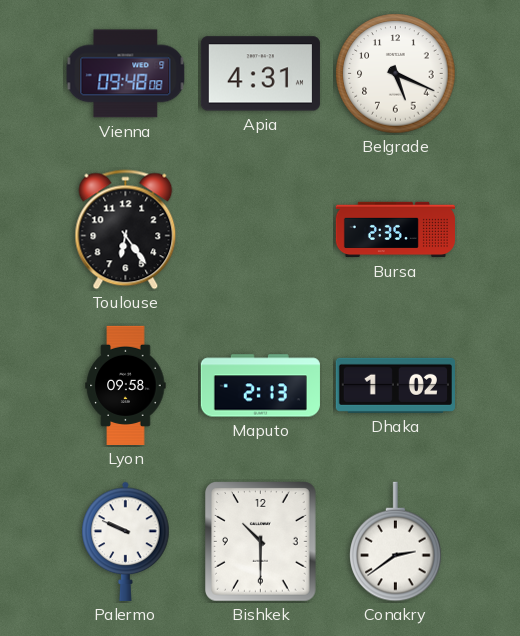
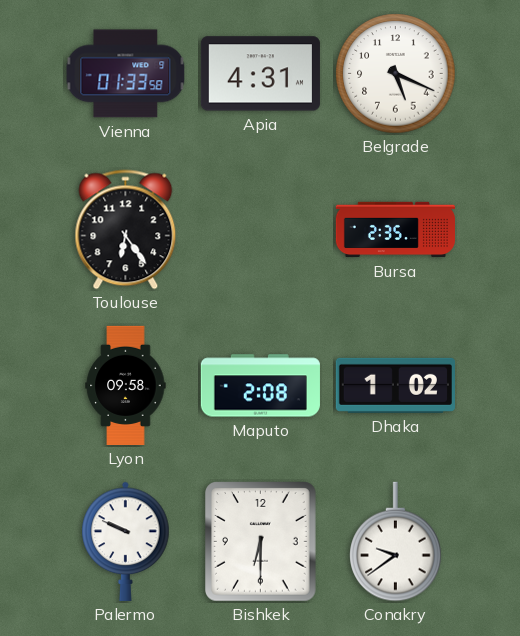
Vienna: 09:48 -> 01:33 (126, 74)
Maputo: 2:13 -> 2:08 (260, 386)
Bishkek: 10:30 -> 6:30 (261, 542)
Conakry: 2:39 -> 9:39 (396, 542)
